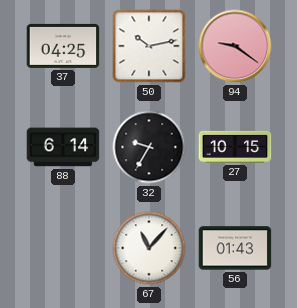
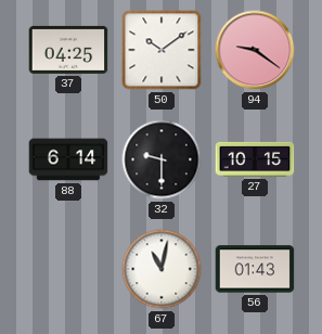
50: 10:13 -> 10:09 (162, 50)
32: 9:35 -> 9:30 (162, 159)
67: 11:07 -> 11:02 (162, 269)
